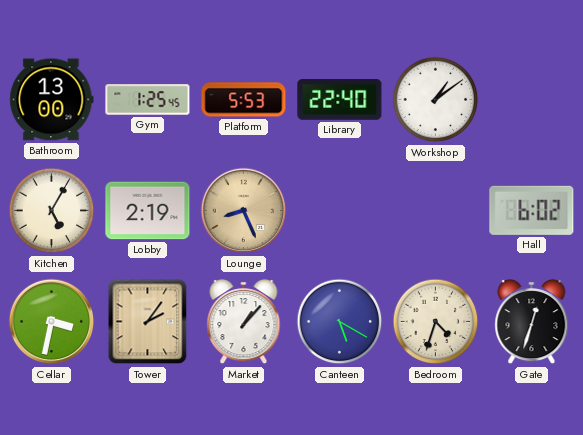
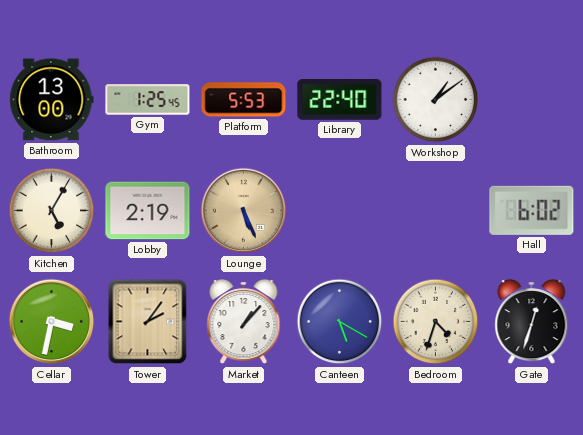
Lounge: 8:26 -> 5:26 (244, 211)
